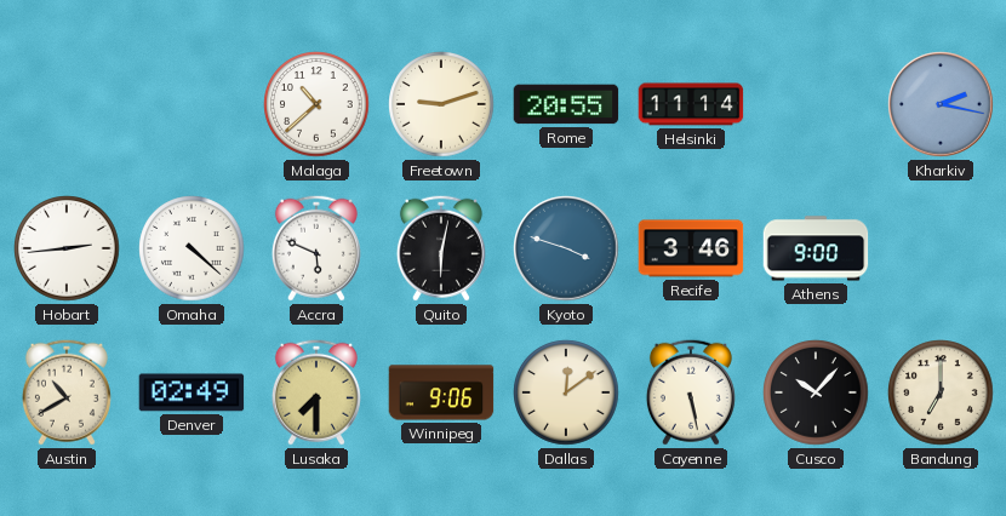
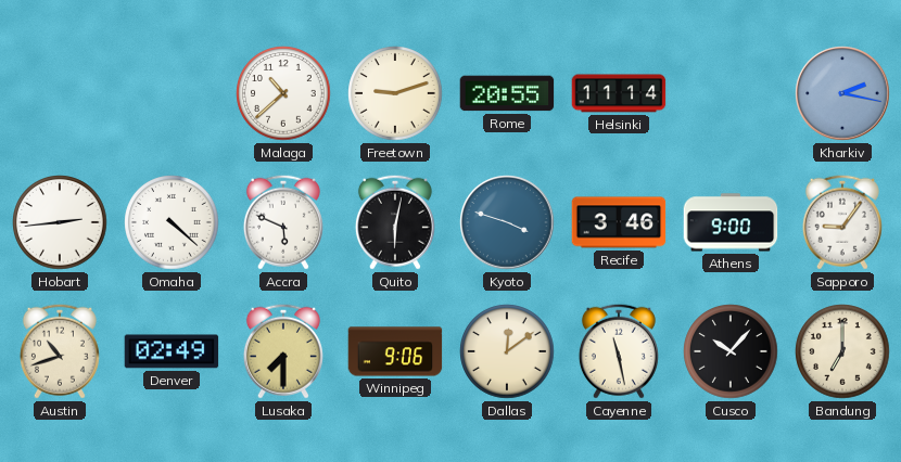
Sapporo: none -> 9:06 (842, 222)
Austin: 10:40 -> 10:42 (60, 351)
Cayenne: 5:28 -> 11:28 (619, 351)
